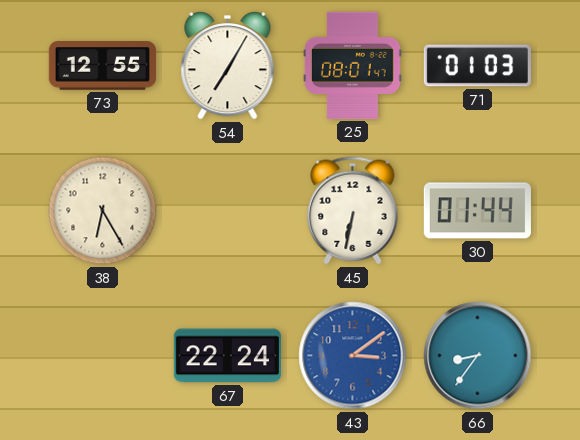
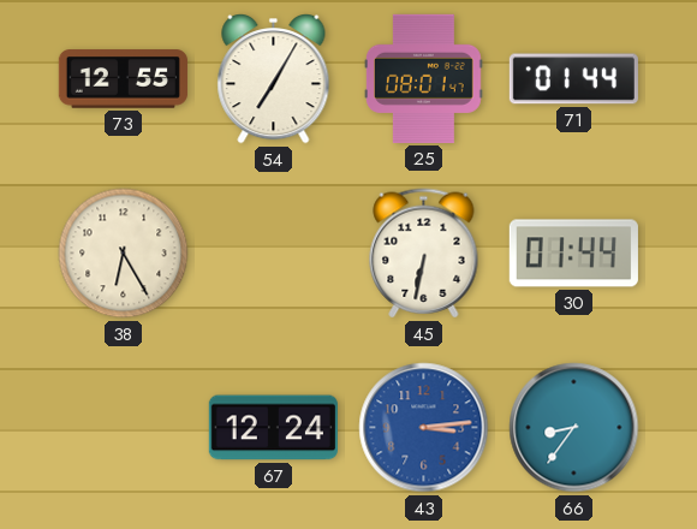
71: 01:03 -> 01:44 (573, 79)
67: 22:24 -> 12:24 (273, 428)
43: 3:09 -> 3:14 (424, 428)
